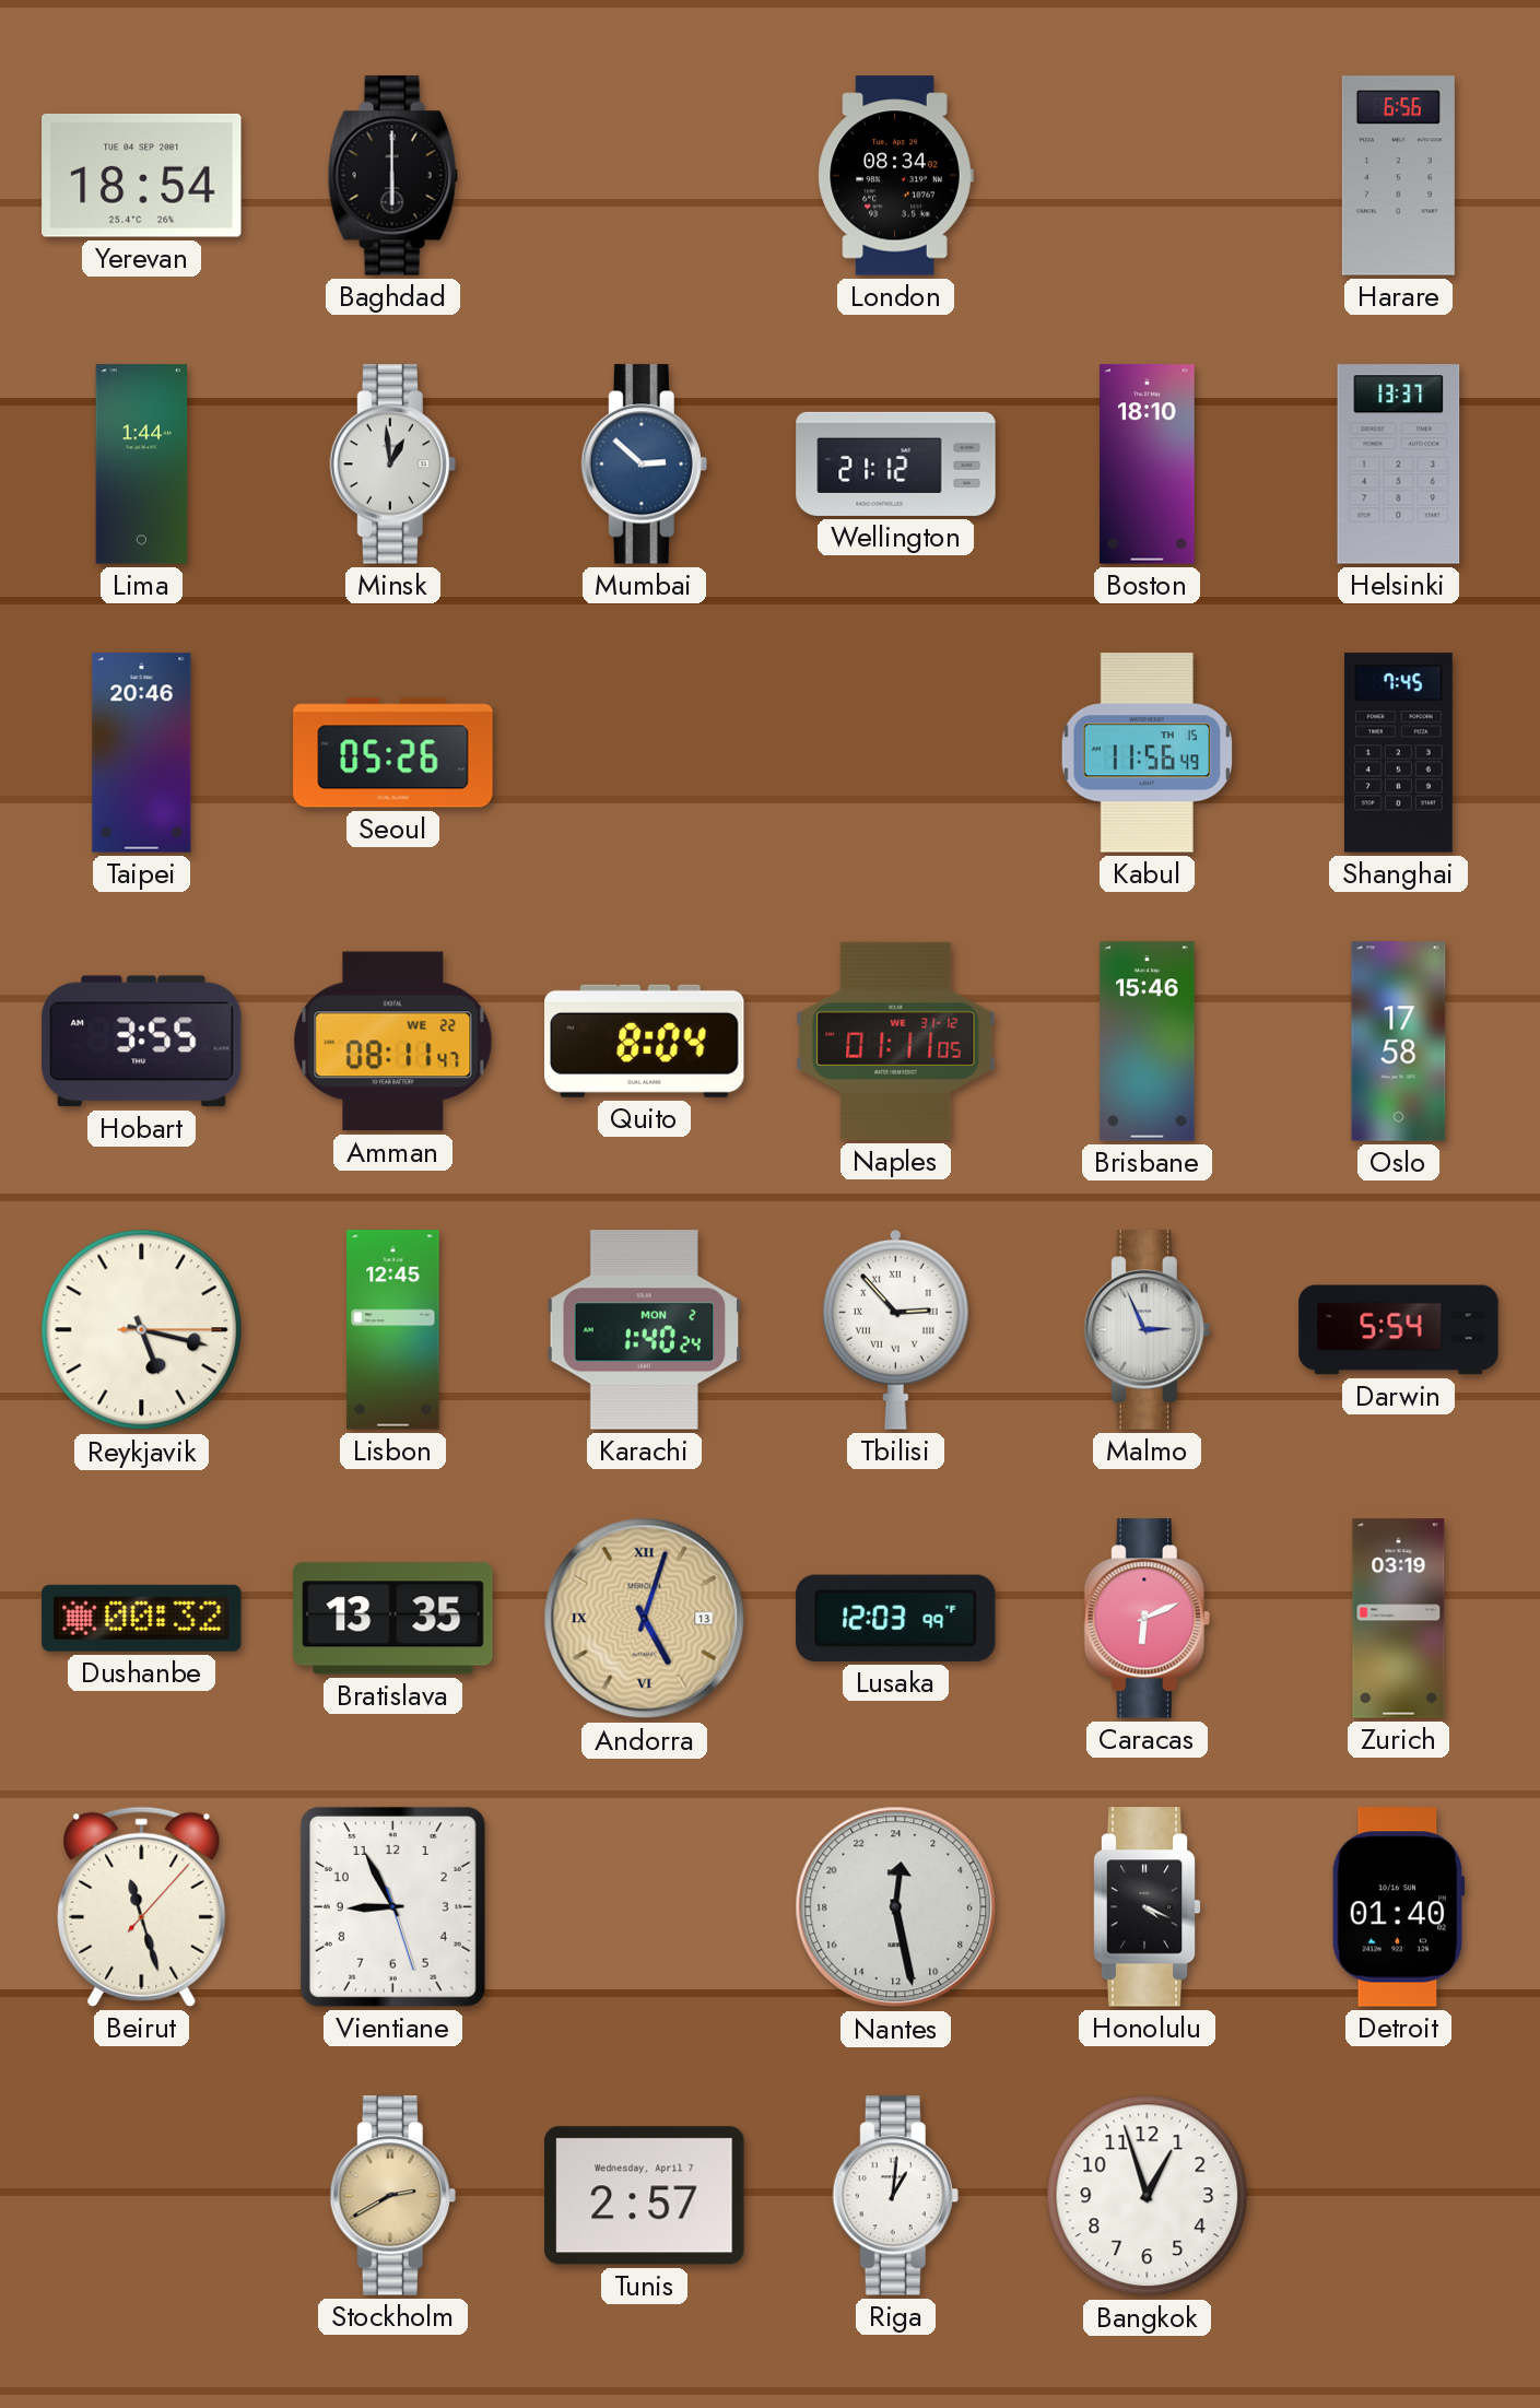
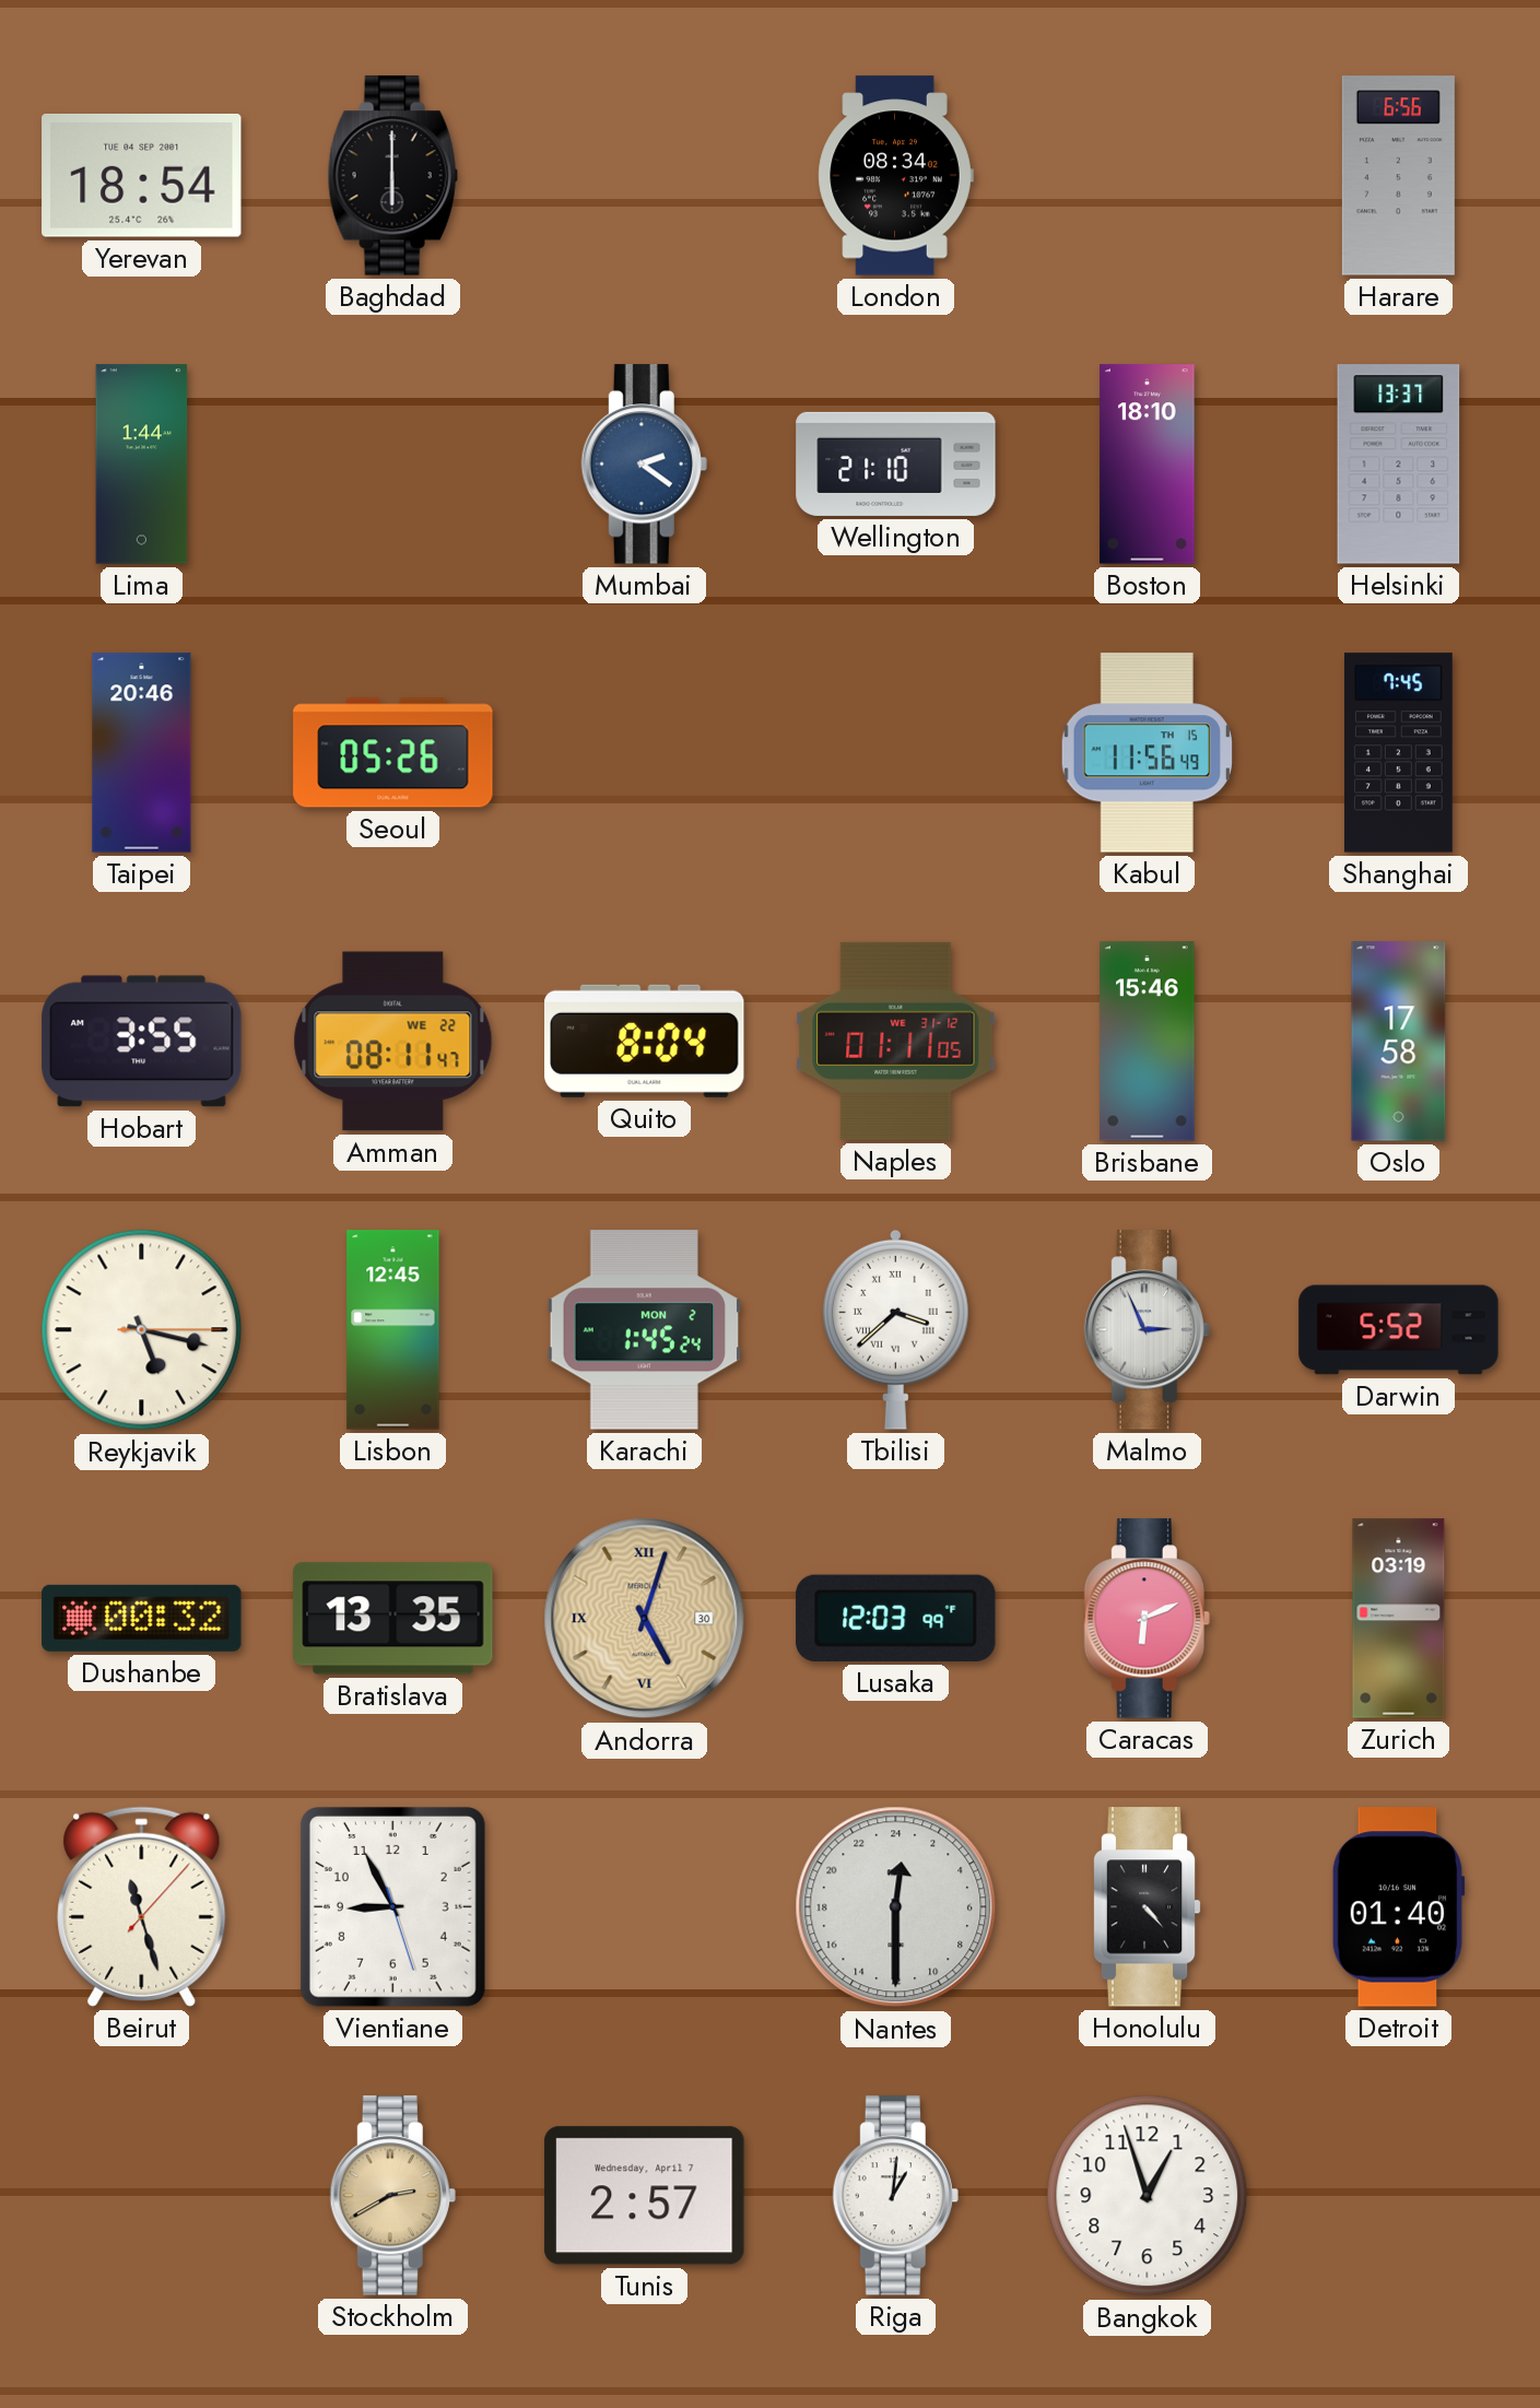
Minsk: 12:59 -> none (392, 465)
Mumbai: 2:52 -> 2:21 (644, 465)
Wellington: 21:12 -> 21:10 (896, 463)
Karachi: 1:40 -> 1:45 (644, 1330)
Tbilisi: 2:53 -> 3:38 (895, 1329)
Darwin: 5:54 -> 5:52 (1399, 1330)
Andorra date: 13 -> 30 (645, 1619)
Nantes: 0:28 -> 0:30 (896, 1907)
Honolulu: 4:19 -> 4:23 (1147, 1907)
